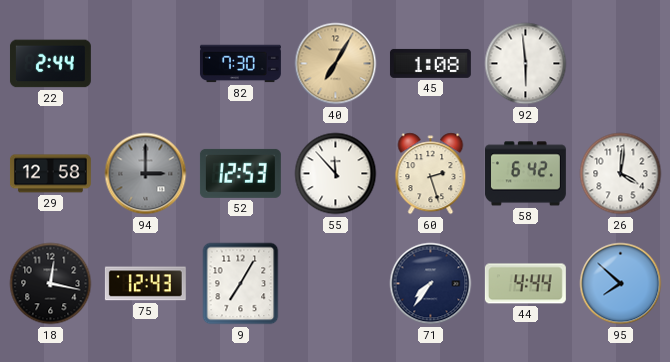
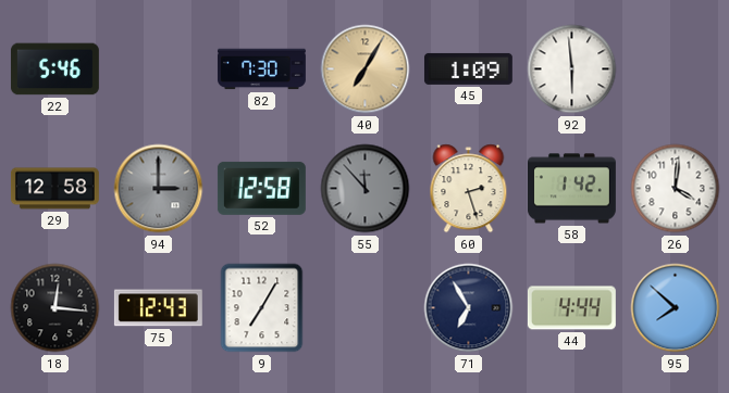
22: 2:44 -> 5:46 (54, 69)
45: 1:08 -> 1:09 (468, 68)
52: 12:53 -> 12:58 (261, 188)
55 dial: white -> grey (366, 189)
58: 6:42 -> 1:42 (571, 189)
18: 12:17 -> 12:16 (55, 308)
71: 7:36 -> 6:55 (469, 308)
